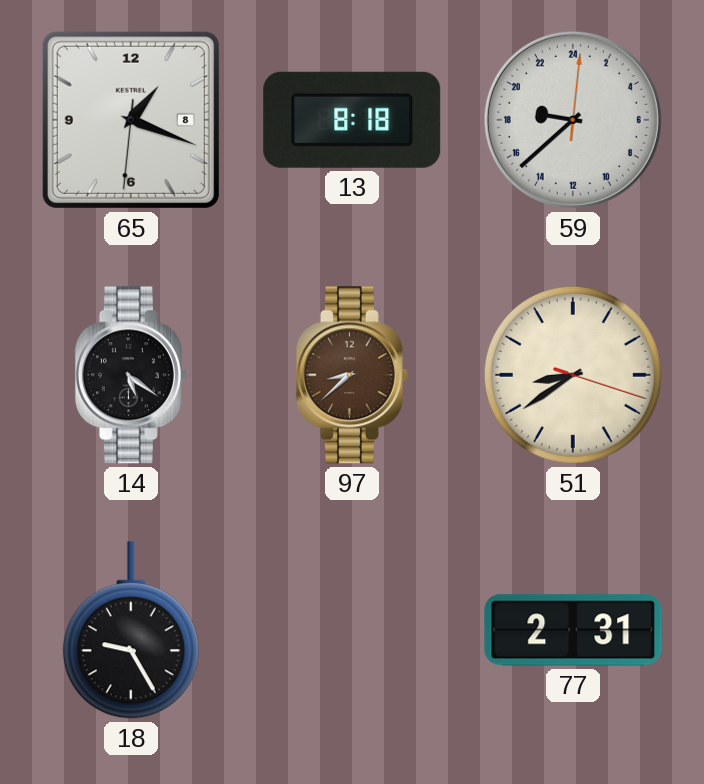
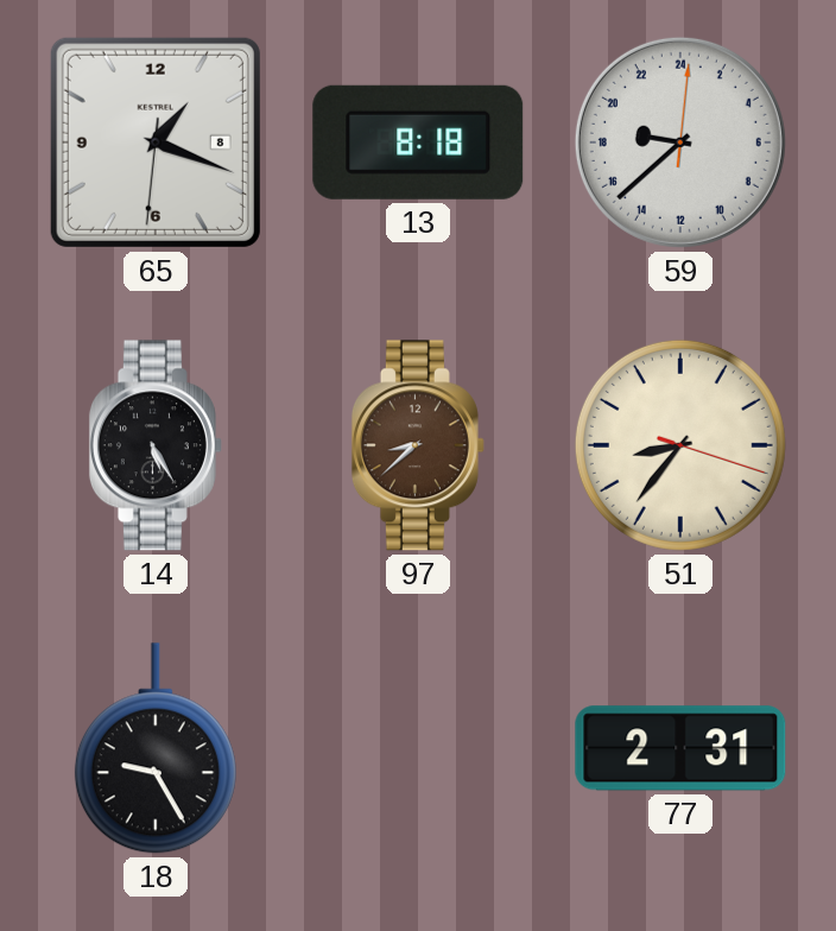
14: 5:21 -> 5:25 (156, 445)
51: 8:39 -> 8:36 (680, 445)
